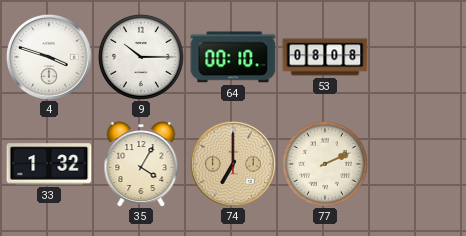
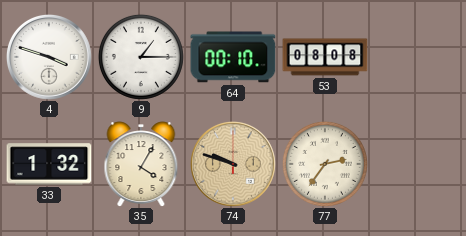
9: 10:15 -> 1:15 (141, 57)
74: 7:00 -> 9:48 (234, 165)
77: 2:11 -> 2:36 (325, 164)
